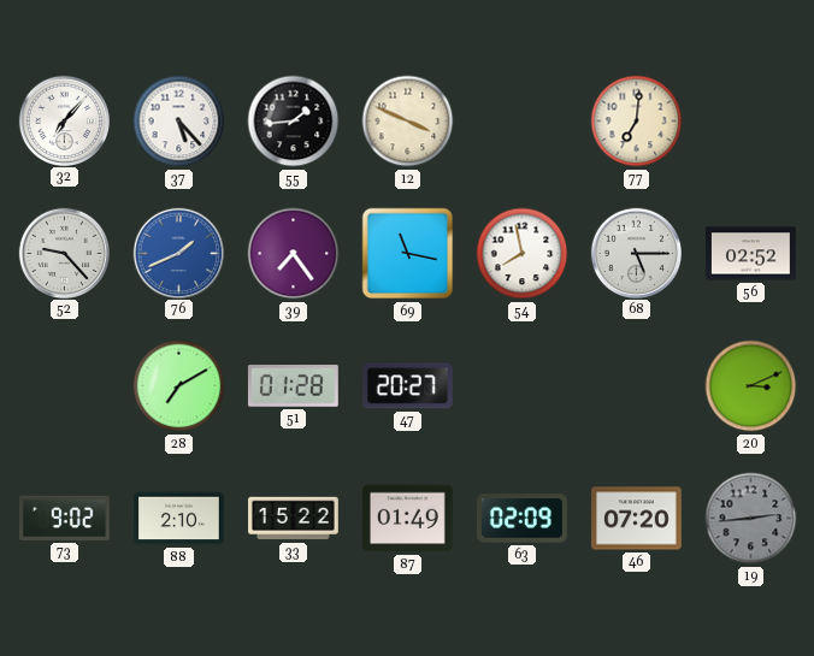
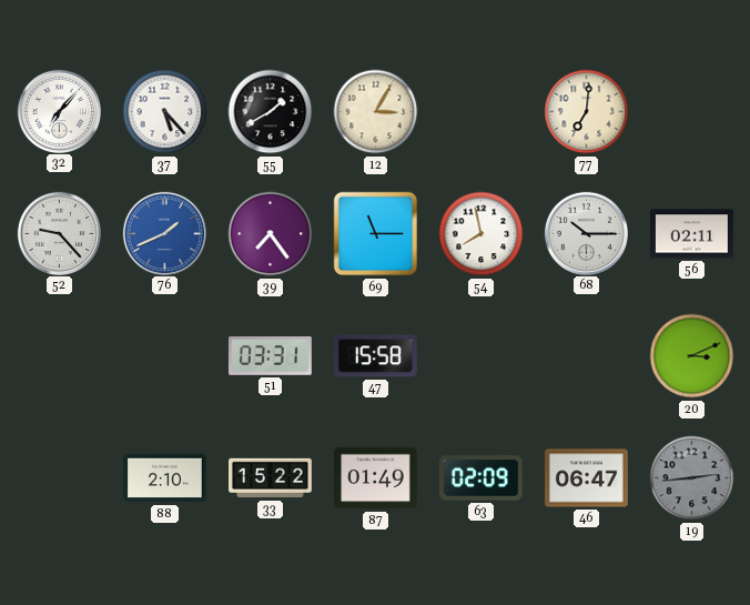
55: 1:44 -> 1:40 (271, 112)
12: 3:49 -> 3:05 (376, 112)
69: 11:17 -> 11:15 (376, 234)
68: 5:15 -> 10:15 (586, 233)
56: 02:52 -> 02:11 (692, 234)
28: 7:10 -> none (179, 386)
51: 01:28 -> 03:31 (270, 356)
47: 20:27 -> 15:58 (375, 356)
73: 9:02 -> none (64, 518)
46: 07:20 -> 06:47 (587, 478)
